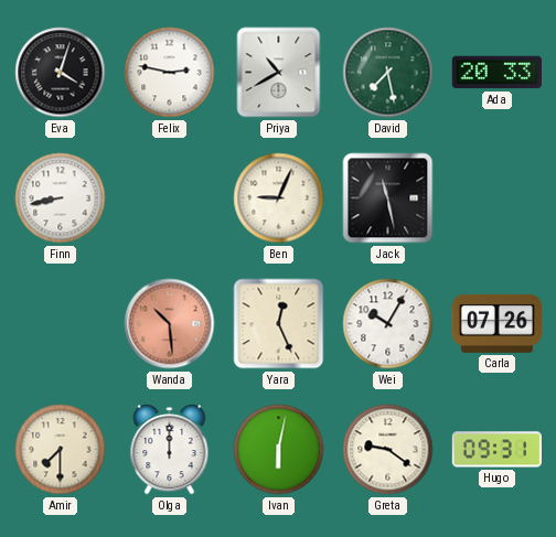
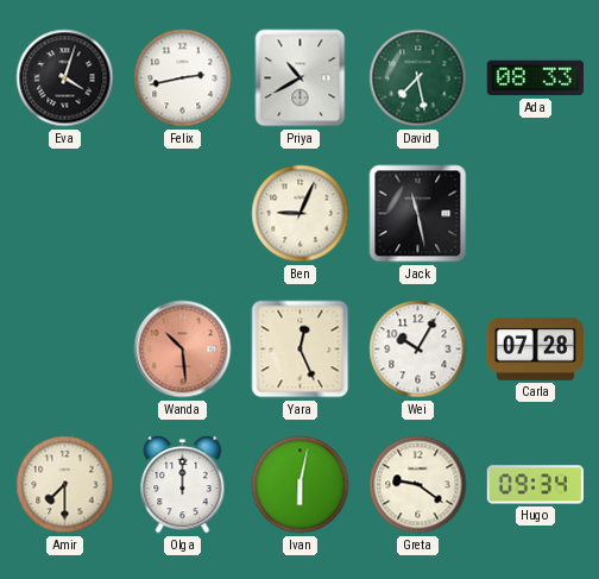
Felix: 2:47 -> 2:43 (183, 78)
Ada: 20:33 -> 08:33 (535, 78)
Finn: 8:43 -> none (61, 198)
Carla: 07:26 -> 07:28 (535, 348)
Hugo: 09:31 -> 09:34 (535, 485)
